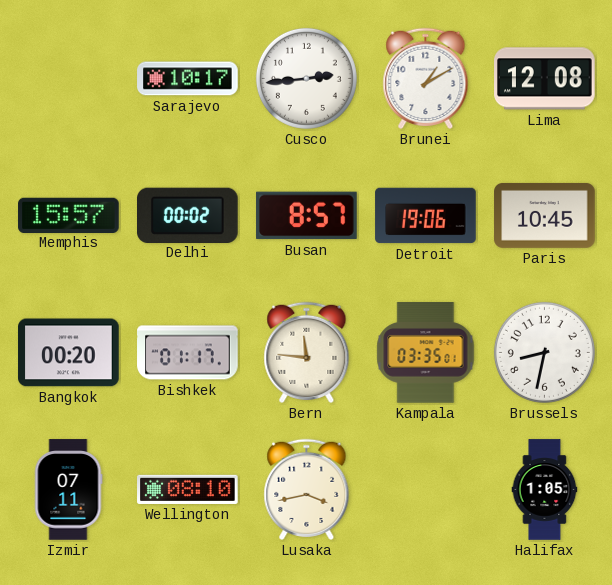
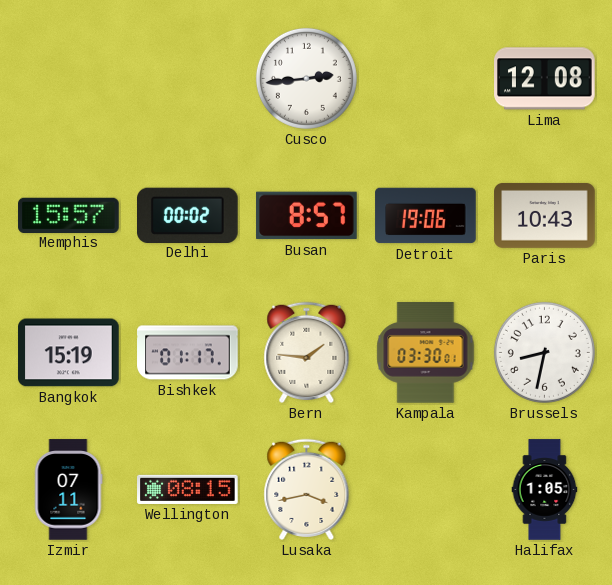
Sarajevo: 10:17 -> none (188, 79)
Brunei: 1:10 -> none (426, 78)
Paris: 10:45 -> 10:43 (545, 215)
Bangkok: 00:20 -> 15:19 (69, 353)
Bern: 11:46 -> 1:46 (307, 352)
Kampala: 03:35 -> 03:30 (426, 353)
Wellington: 08:10 -> 08:15 (188, 489)
